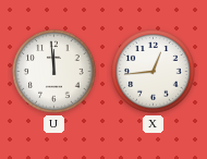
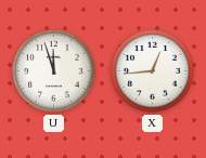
U: 11:59 -> 11:57 (54, 71)
